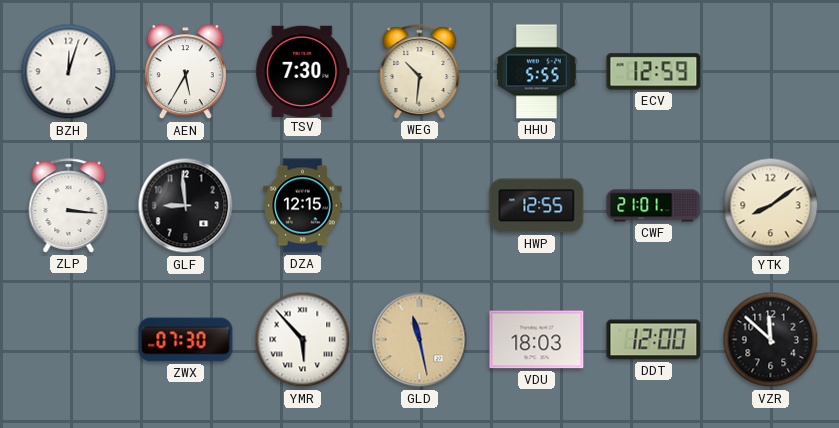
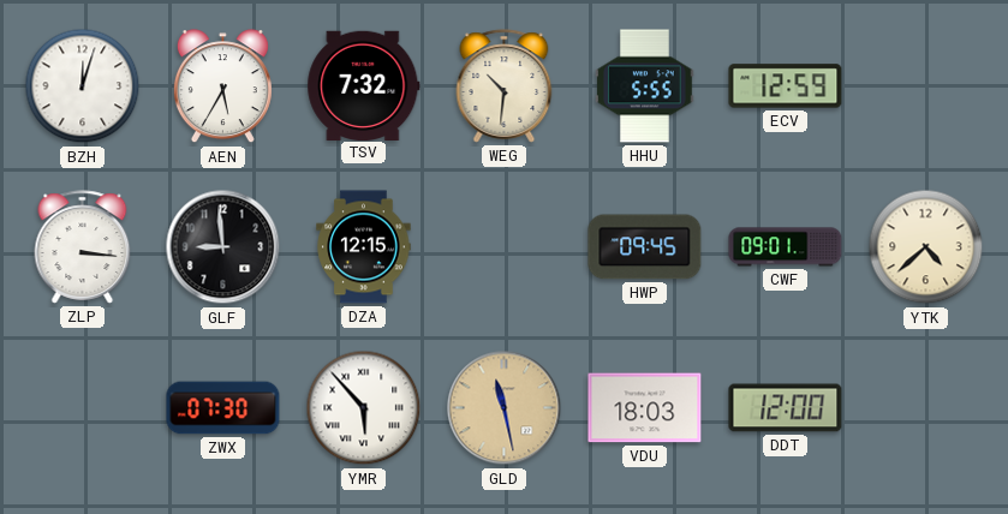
TSV: 7:30 -> 7:32 (364, 85)
HWP: 12:55 -> 09:45 (645, 247)
CWF: 21:01 -> 09:01 (786, 247)
YTK: 8:09 -> 4:38 (926, 247)
VZR: 11:52 -> none (771, 340)
